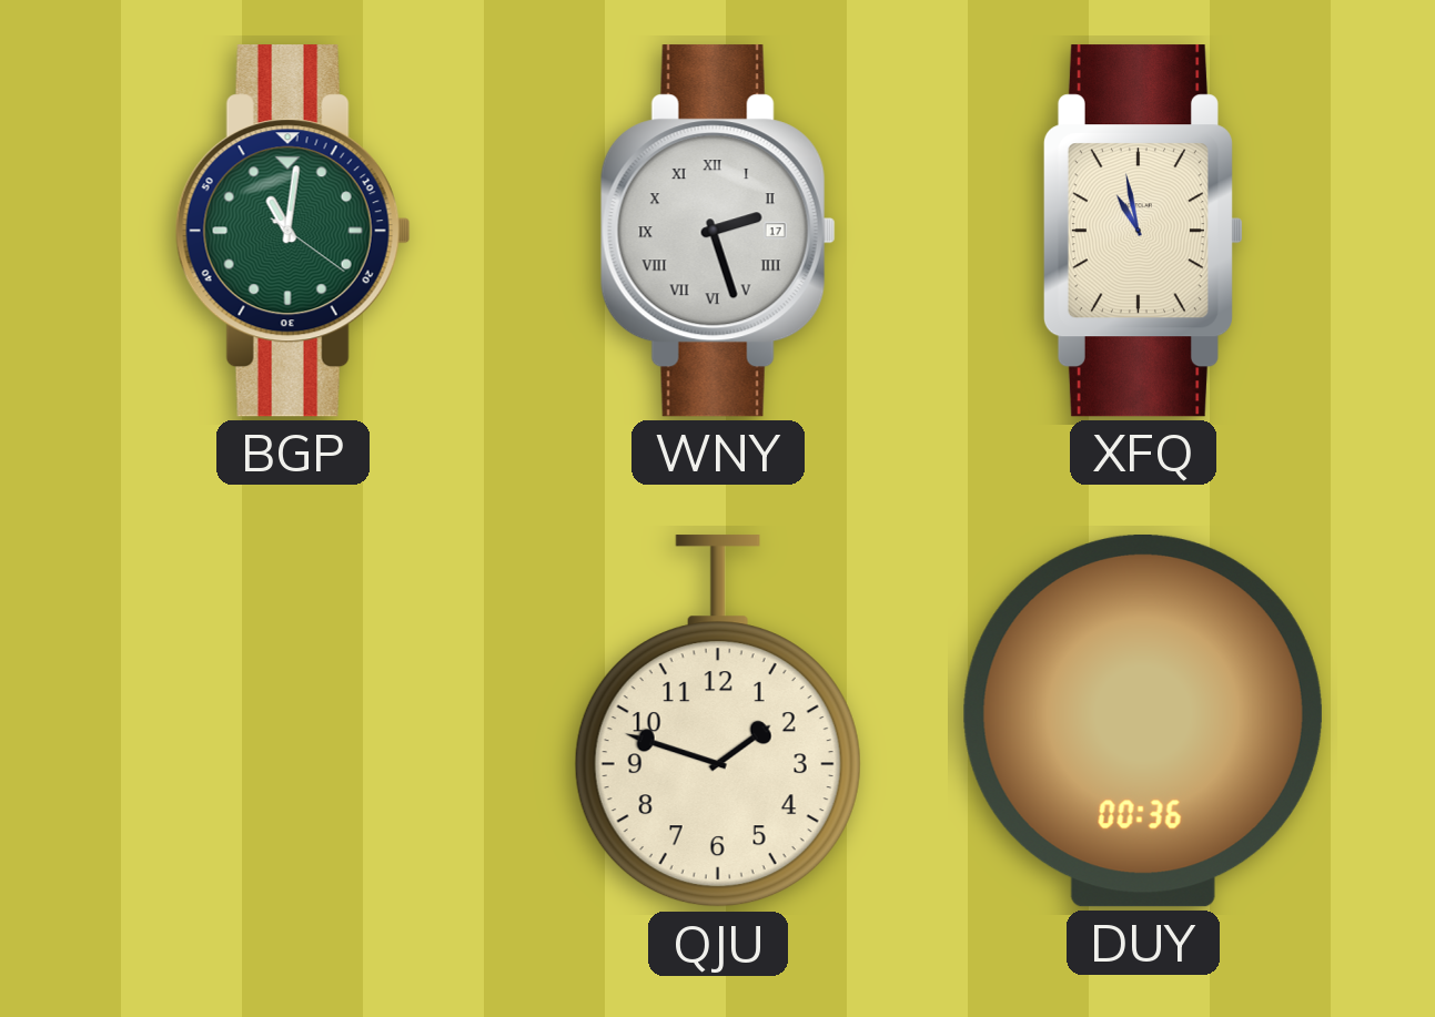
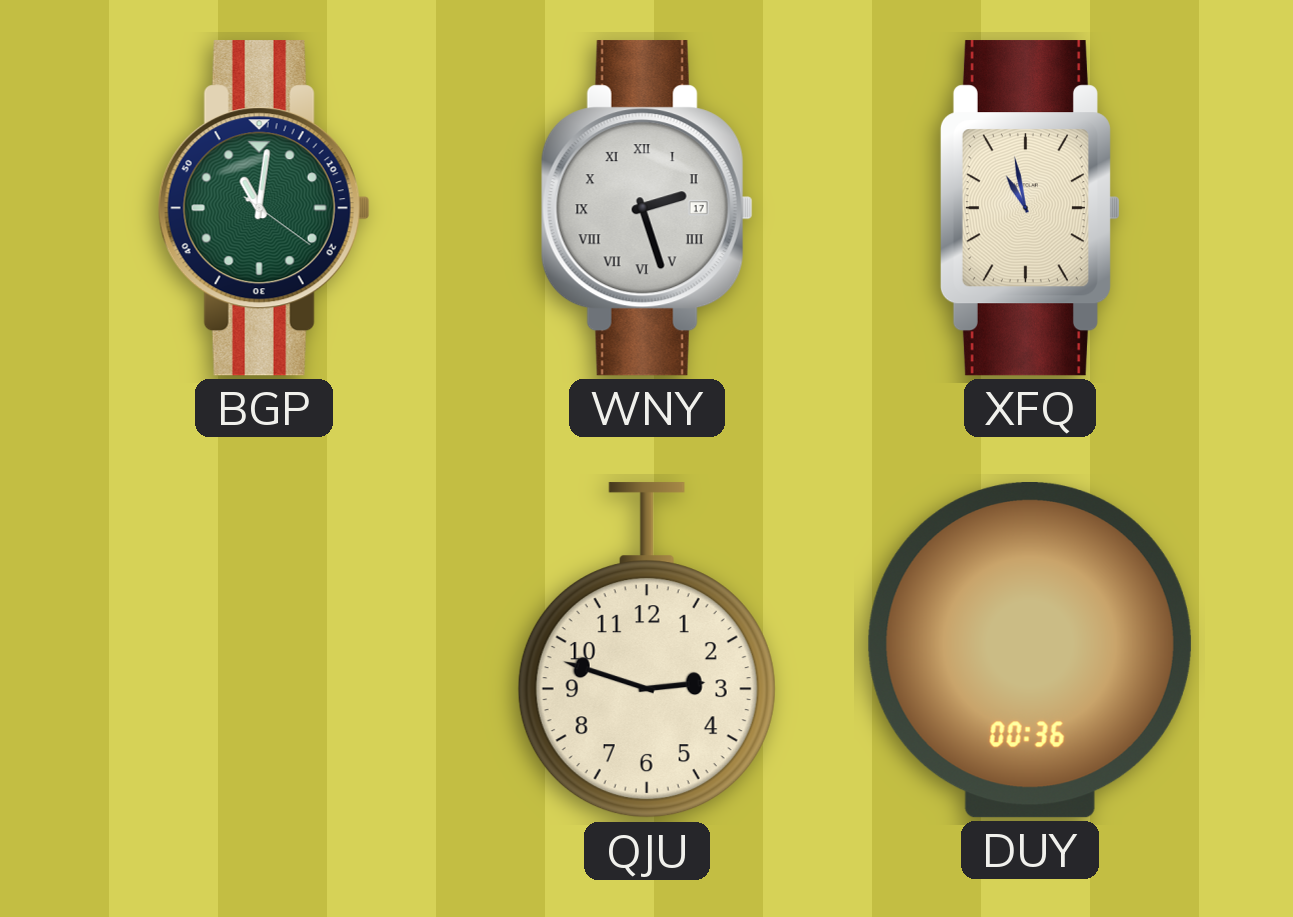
QJU: 1:48 -> 2:48 (647, 651)
